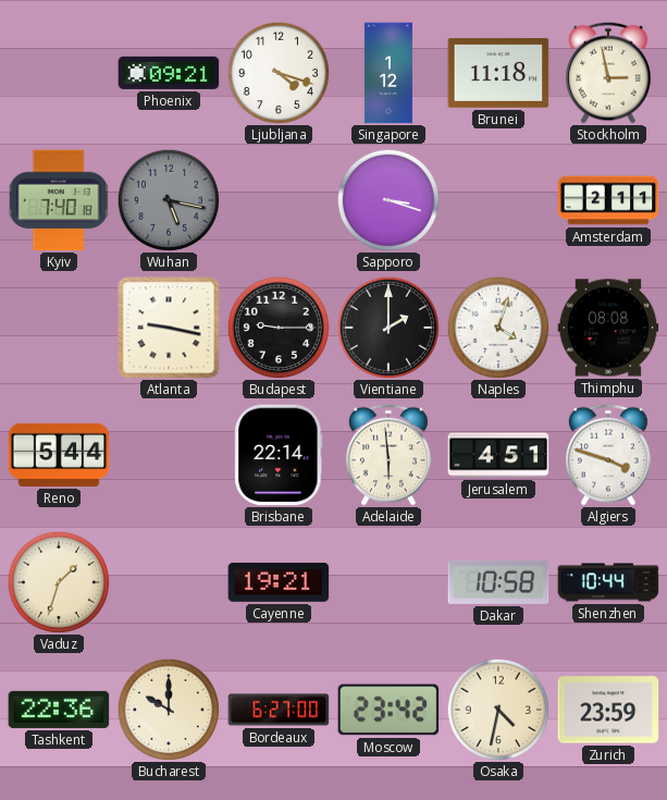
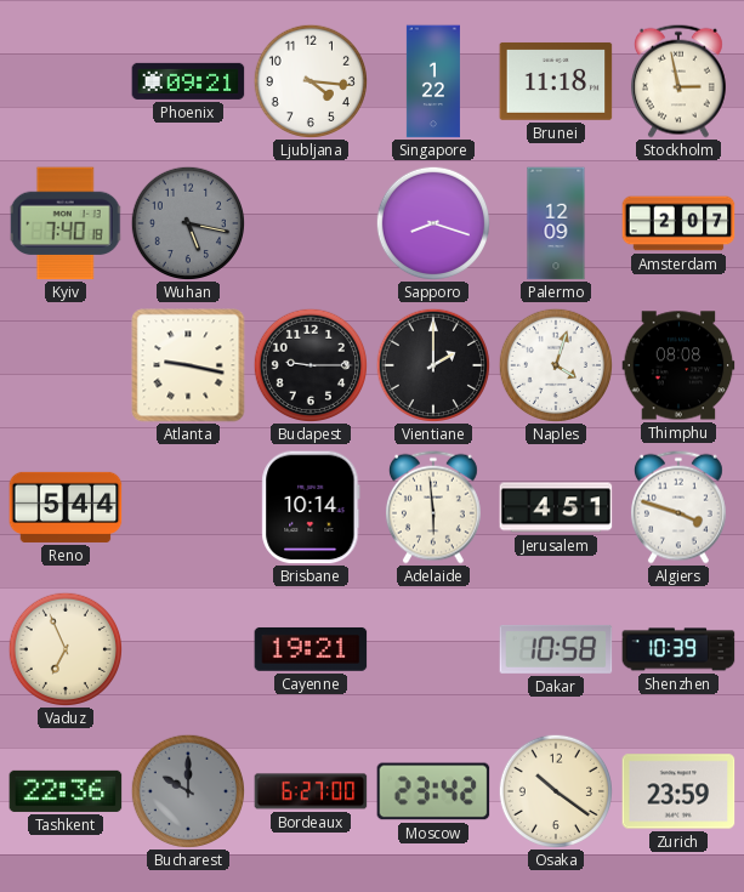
Ljubljana: 4:18 -> 4:16 (309, 80)
Singapore: 1:12 -> 1:22 (433, 81)
Sapporo: 3:18 -> 8:18 (432, 222)
Palermo: none -> 12:09 (556, 223)
Amsterdam: 2:11 -> 2:07 (678, 223)
Brisbane: 22:14 -> 10:14 (311, 507)
Vaduz: 1:33 -> 6:56 (64, 648)
Shenzhen: 10:44 -> 10:39 (678, 649)
Bucharest dial: cream -> grey (187, 790)
Osaka: 4:32 -> 10:21 (555, 790)
